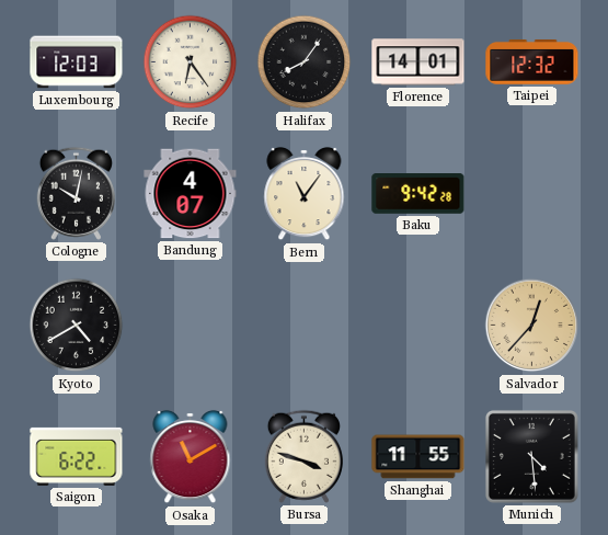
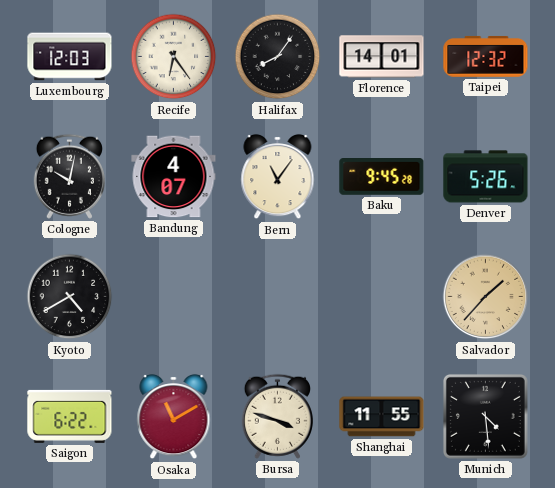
Baku: 9:42 -> 9:45 (382, 177)
Denver: none -> 5:26 (486, 177)
Salvador: 12:37 -> 1:37 (486, 297)
